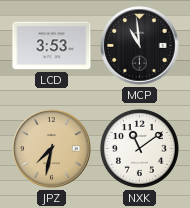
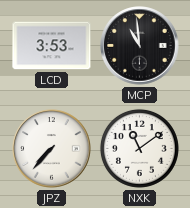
JPZ: 7:32 -> 7:37 (52, 149)
JPZ dial: champagne -> white (52, 149)
